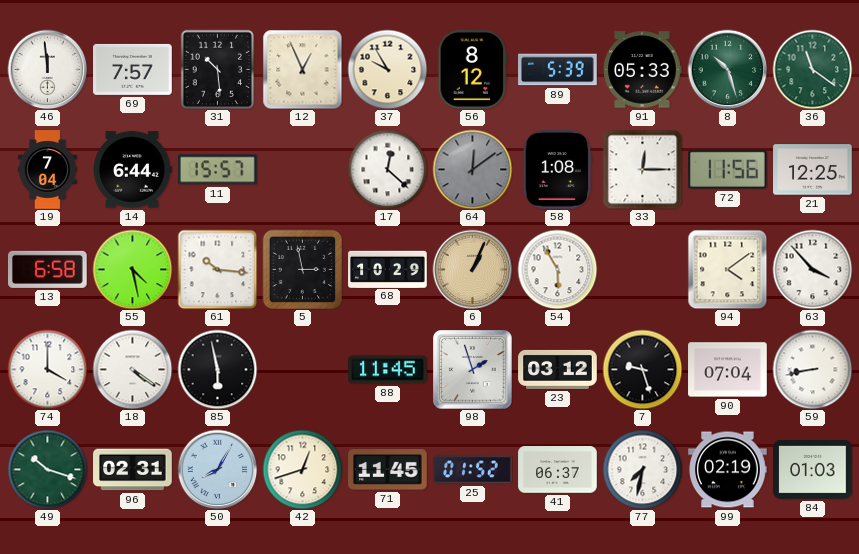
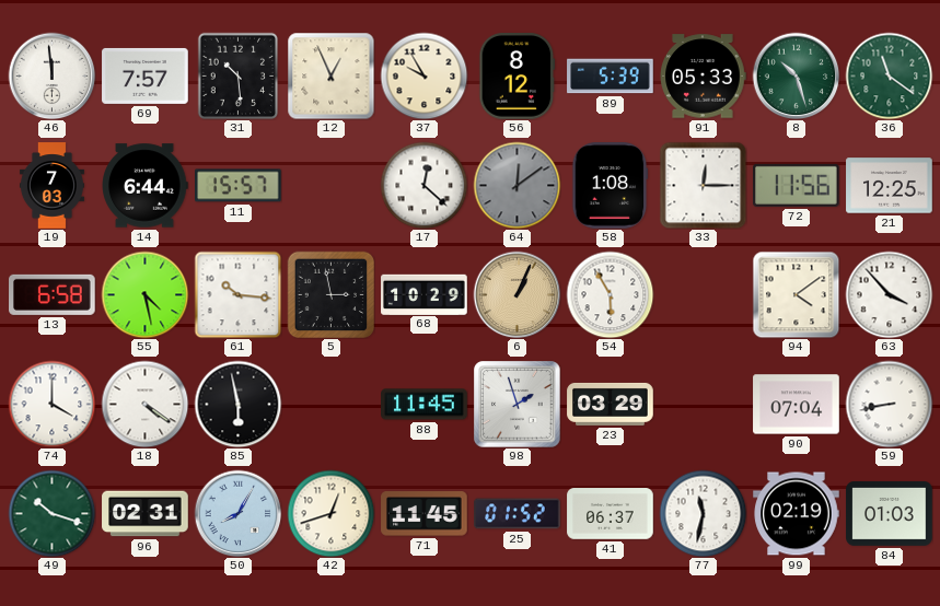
19: 7:04 -> 7:03 (51, 186)
23: 03:12 -> 03:29 (611, 404)
7: 9:27 -> none (642, 369)
77: 7:32 -> 11:32 (703, 513)
